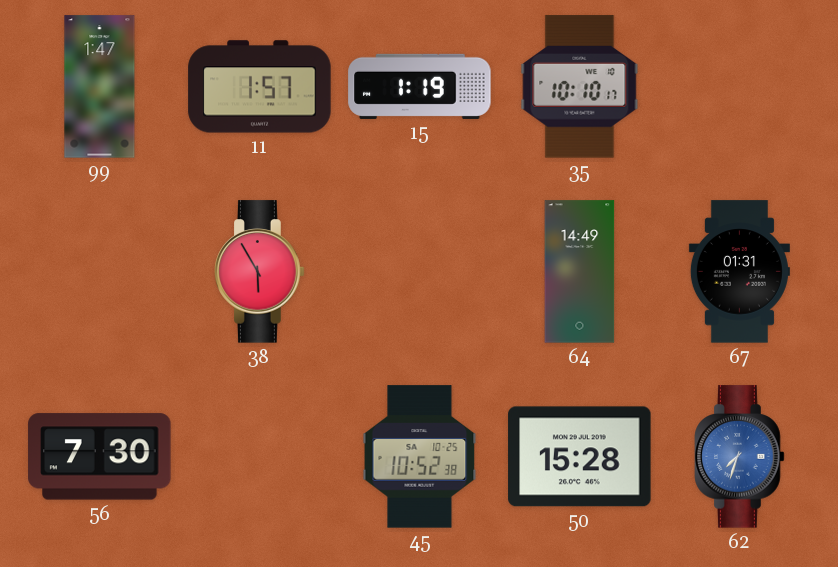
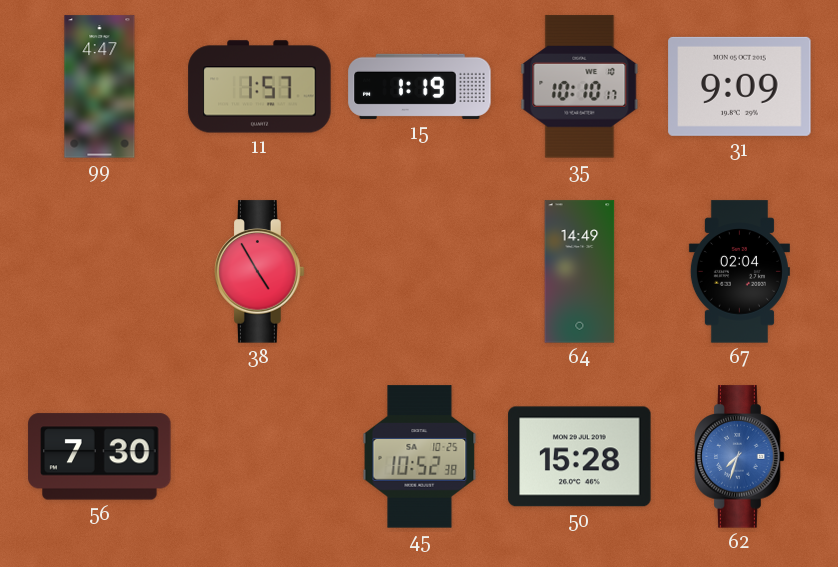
99: 1:47 -> 4:47 (100, 87)
31: none -> 9:09 (740, 86)
38: 5:55 -> 4:55 (260, 272)
67: 01:31 -> 02:04 (739, 272)
